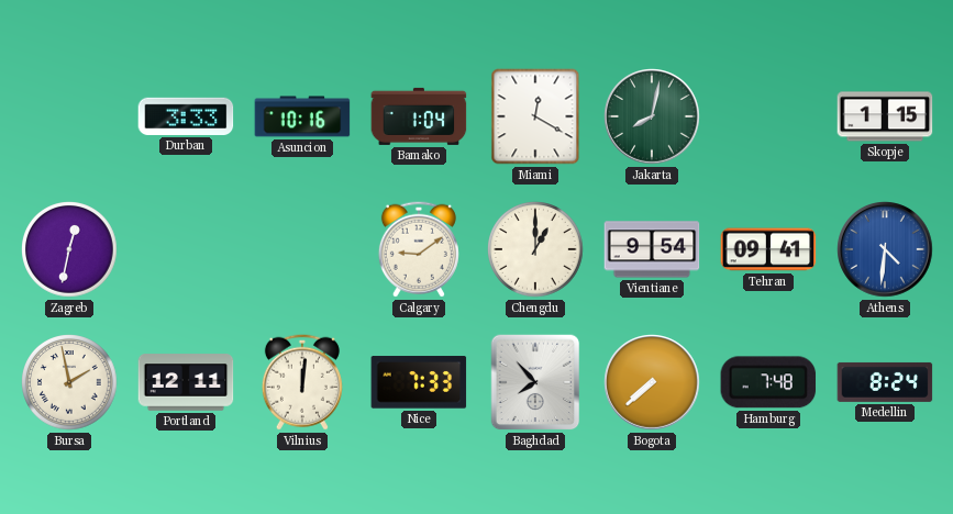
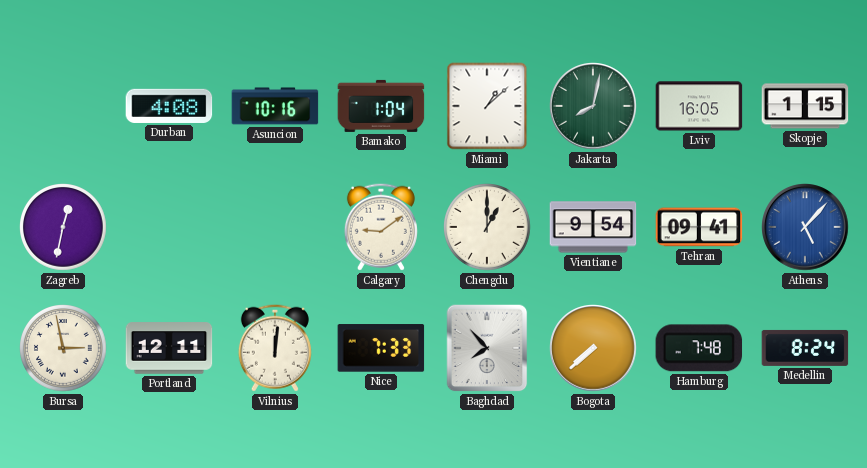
Durban: 3:33 -> 4:08 (169, 106)
Miami: 12:20 -> 1:08 (487, 106)
Lviv: none -> 16:05 (699, 106)
Athens: 4:31 -> 5:07 (805, 227)
Bursa: 1:58 -> 2:58 (64, 349)
